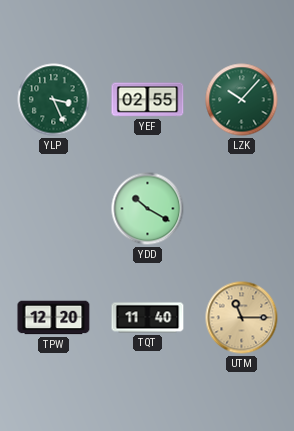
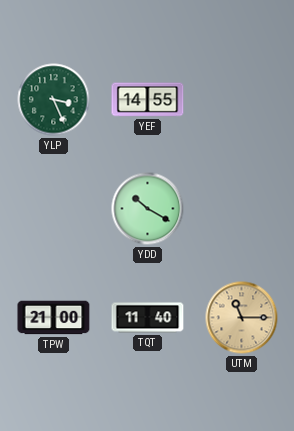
YEF: 02:55 -> 14:55 (148, 100)
LZK: 10:07 -> none (242, 100)
TPW: 12:20 -> 21:00 (54, 318)
